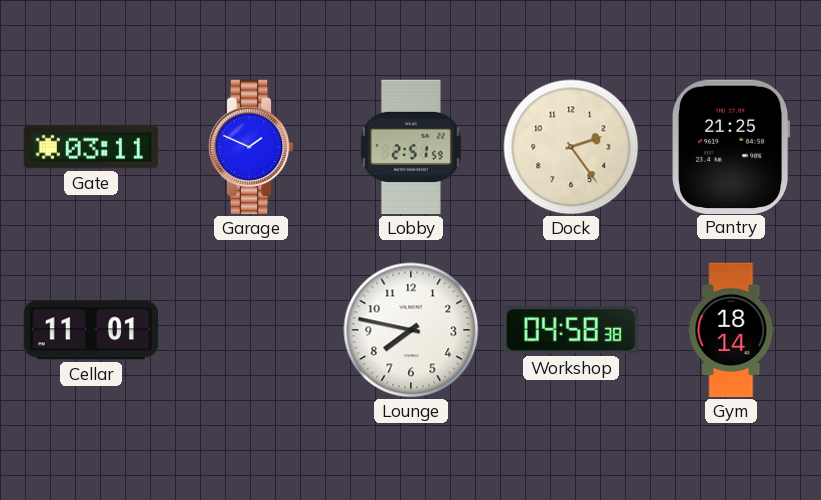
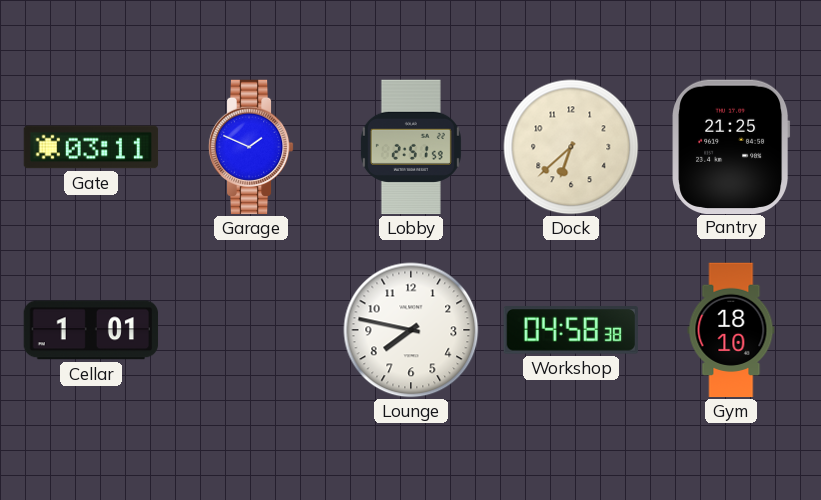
Dock: 2:24 -> 6:38 (571, 147)
Cellar: 11:01 -> 1:01 (91, 330)
Gym: 18:14 -> 18:10 (731, 330)
